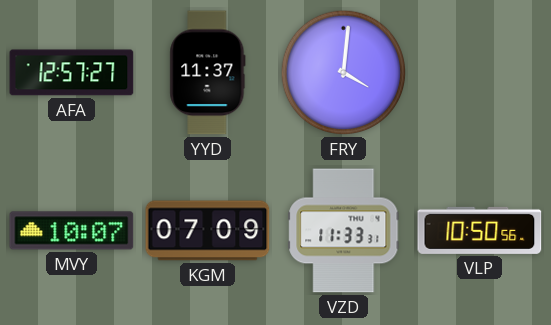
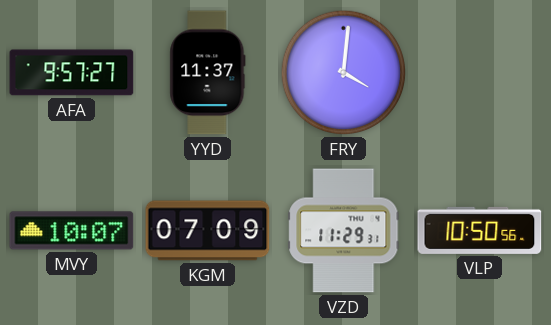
AFA: 12:57 -> 9:57 (72, 73)
VZD: 11:33 -> 11:29 (344, 231)
